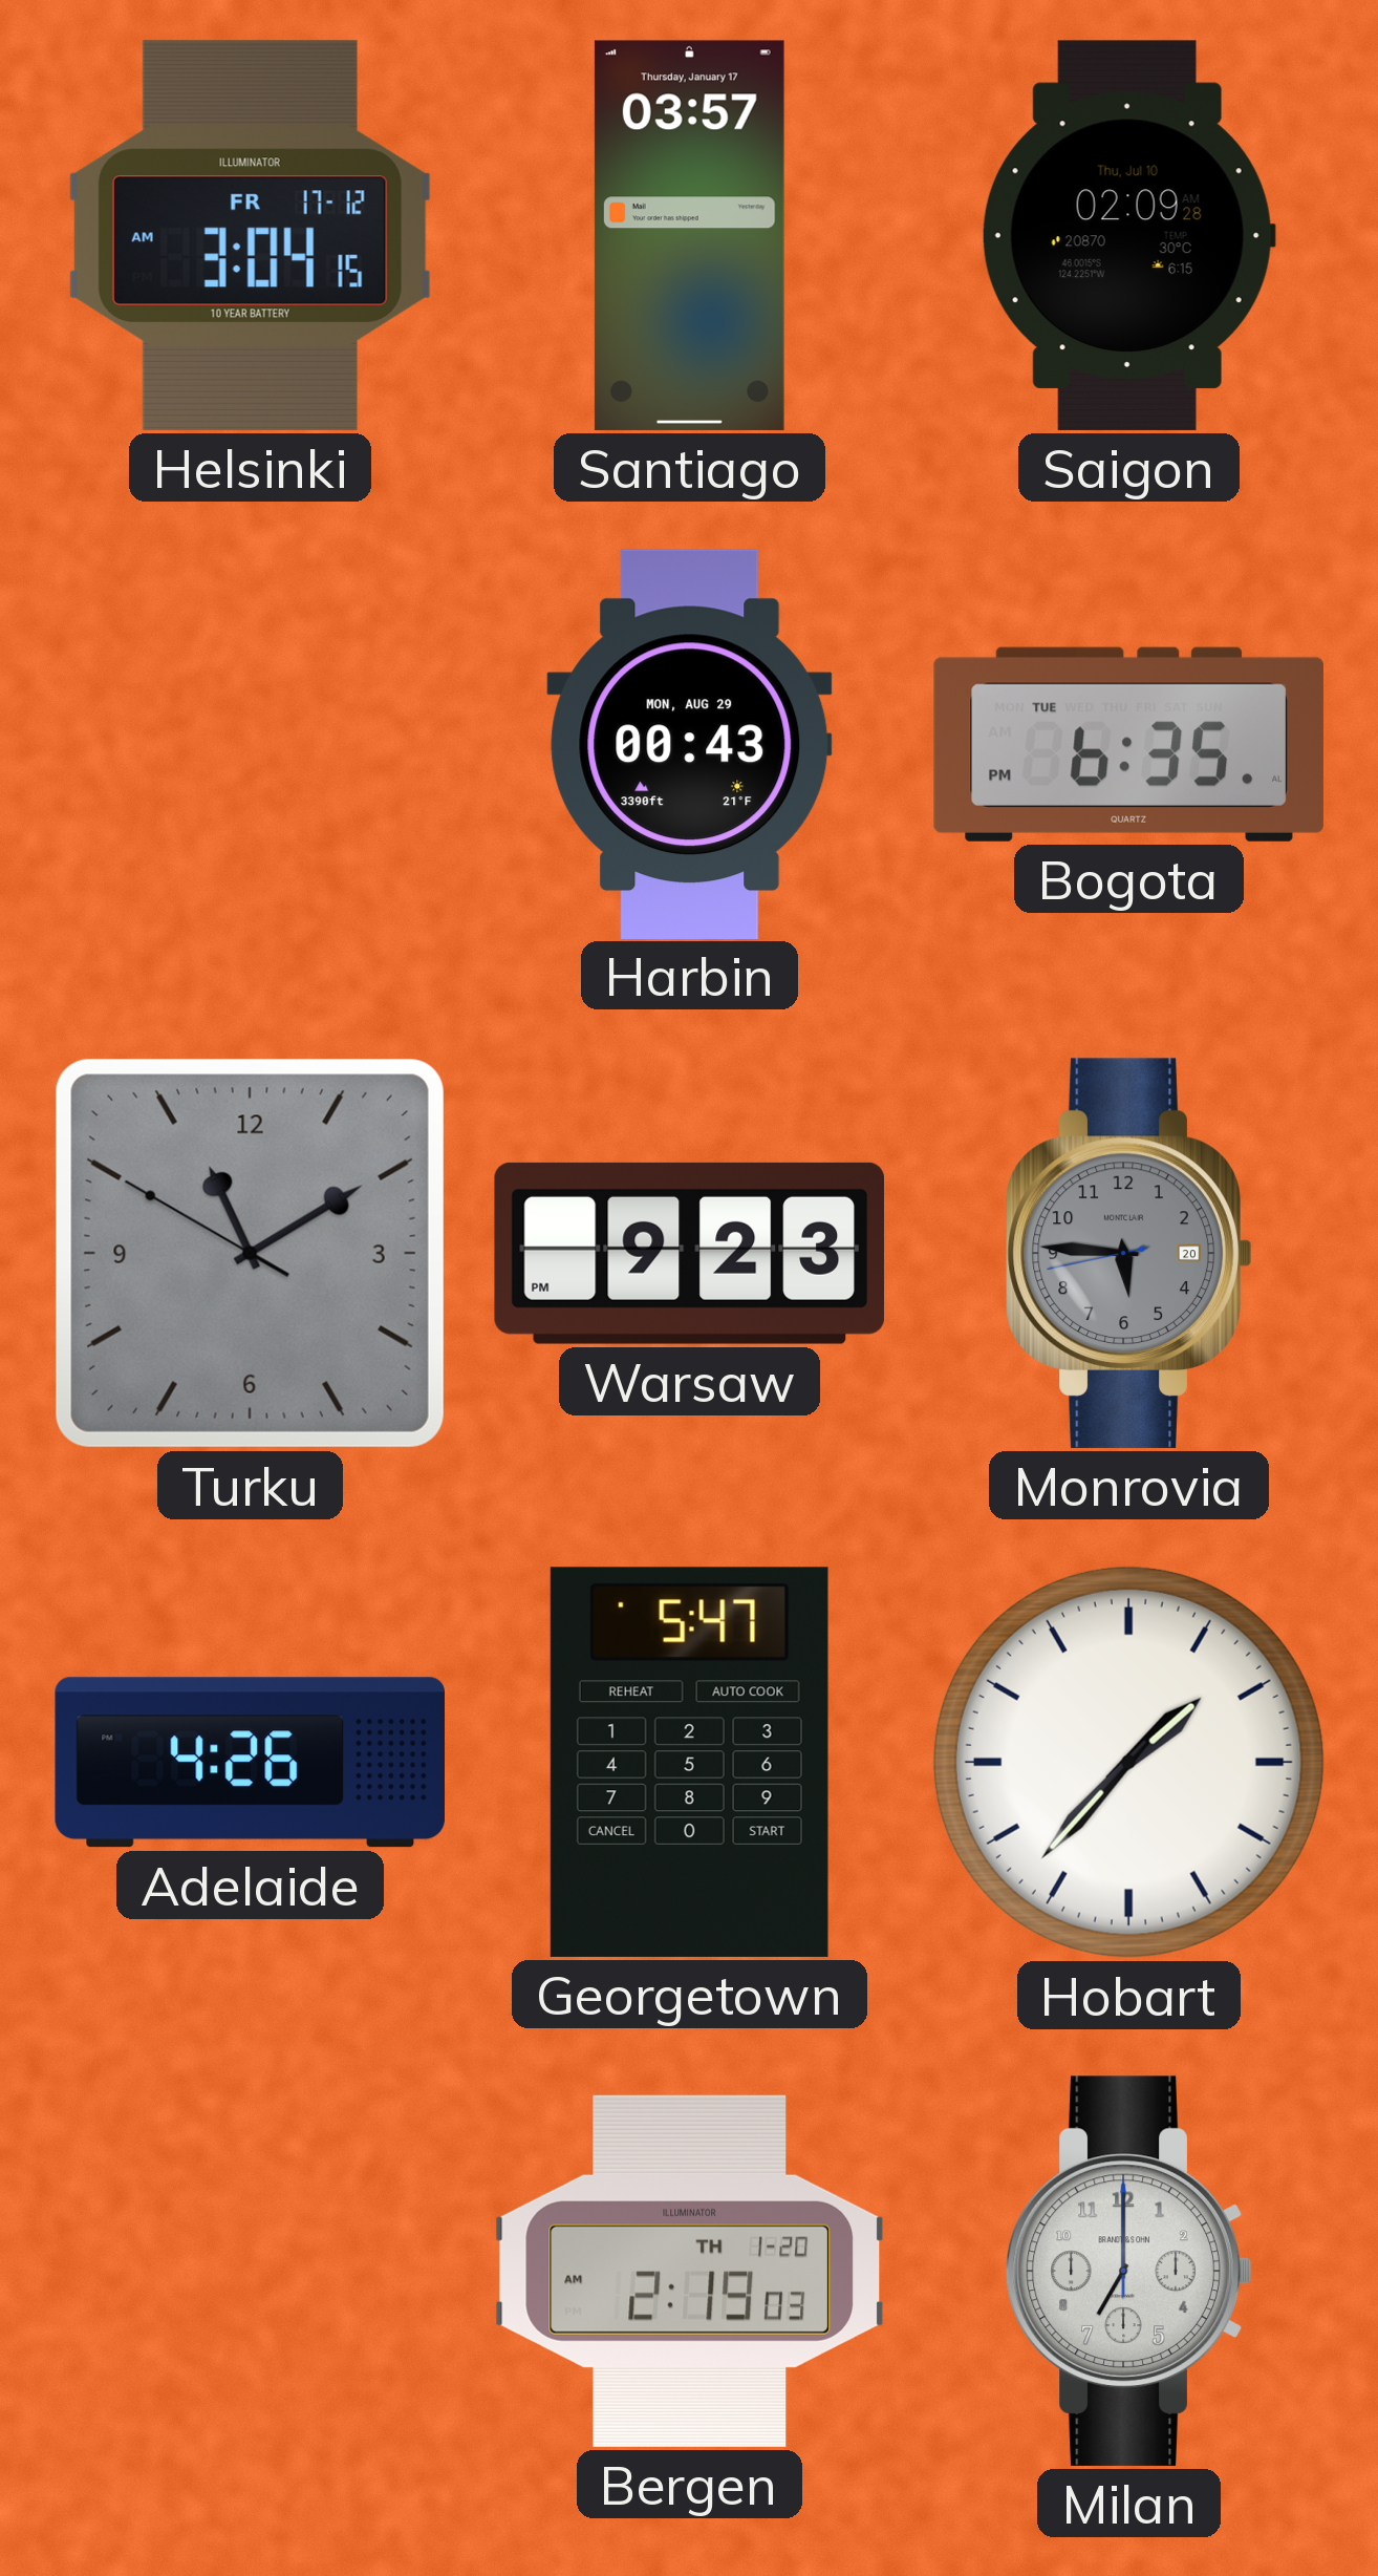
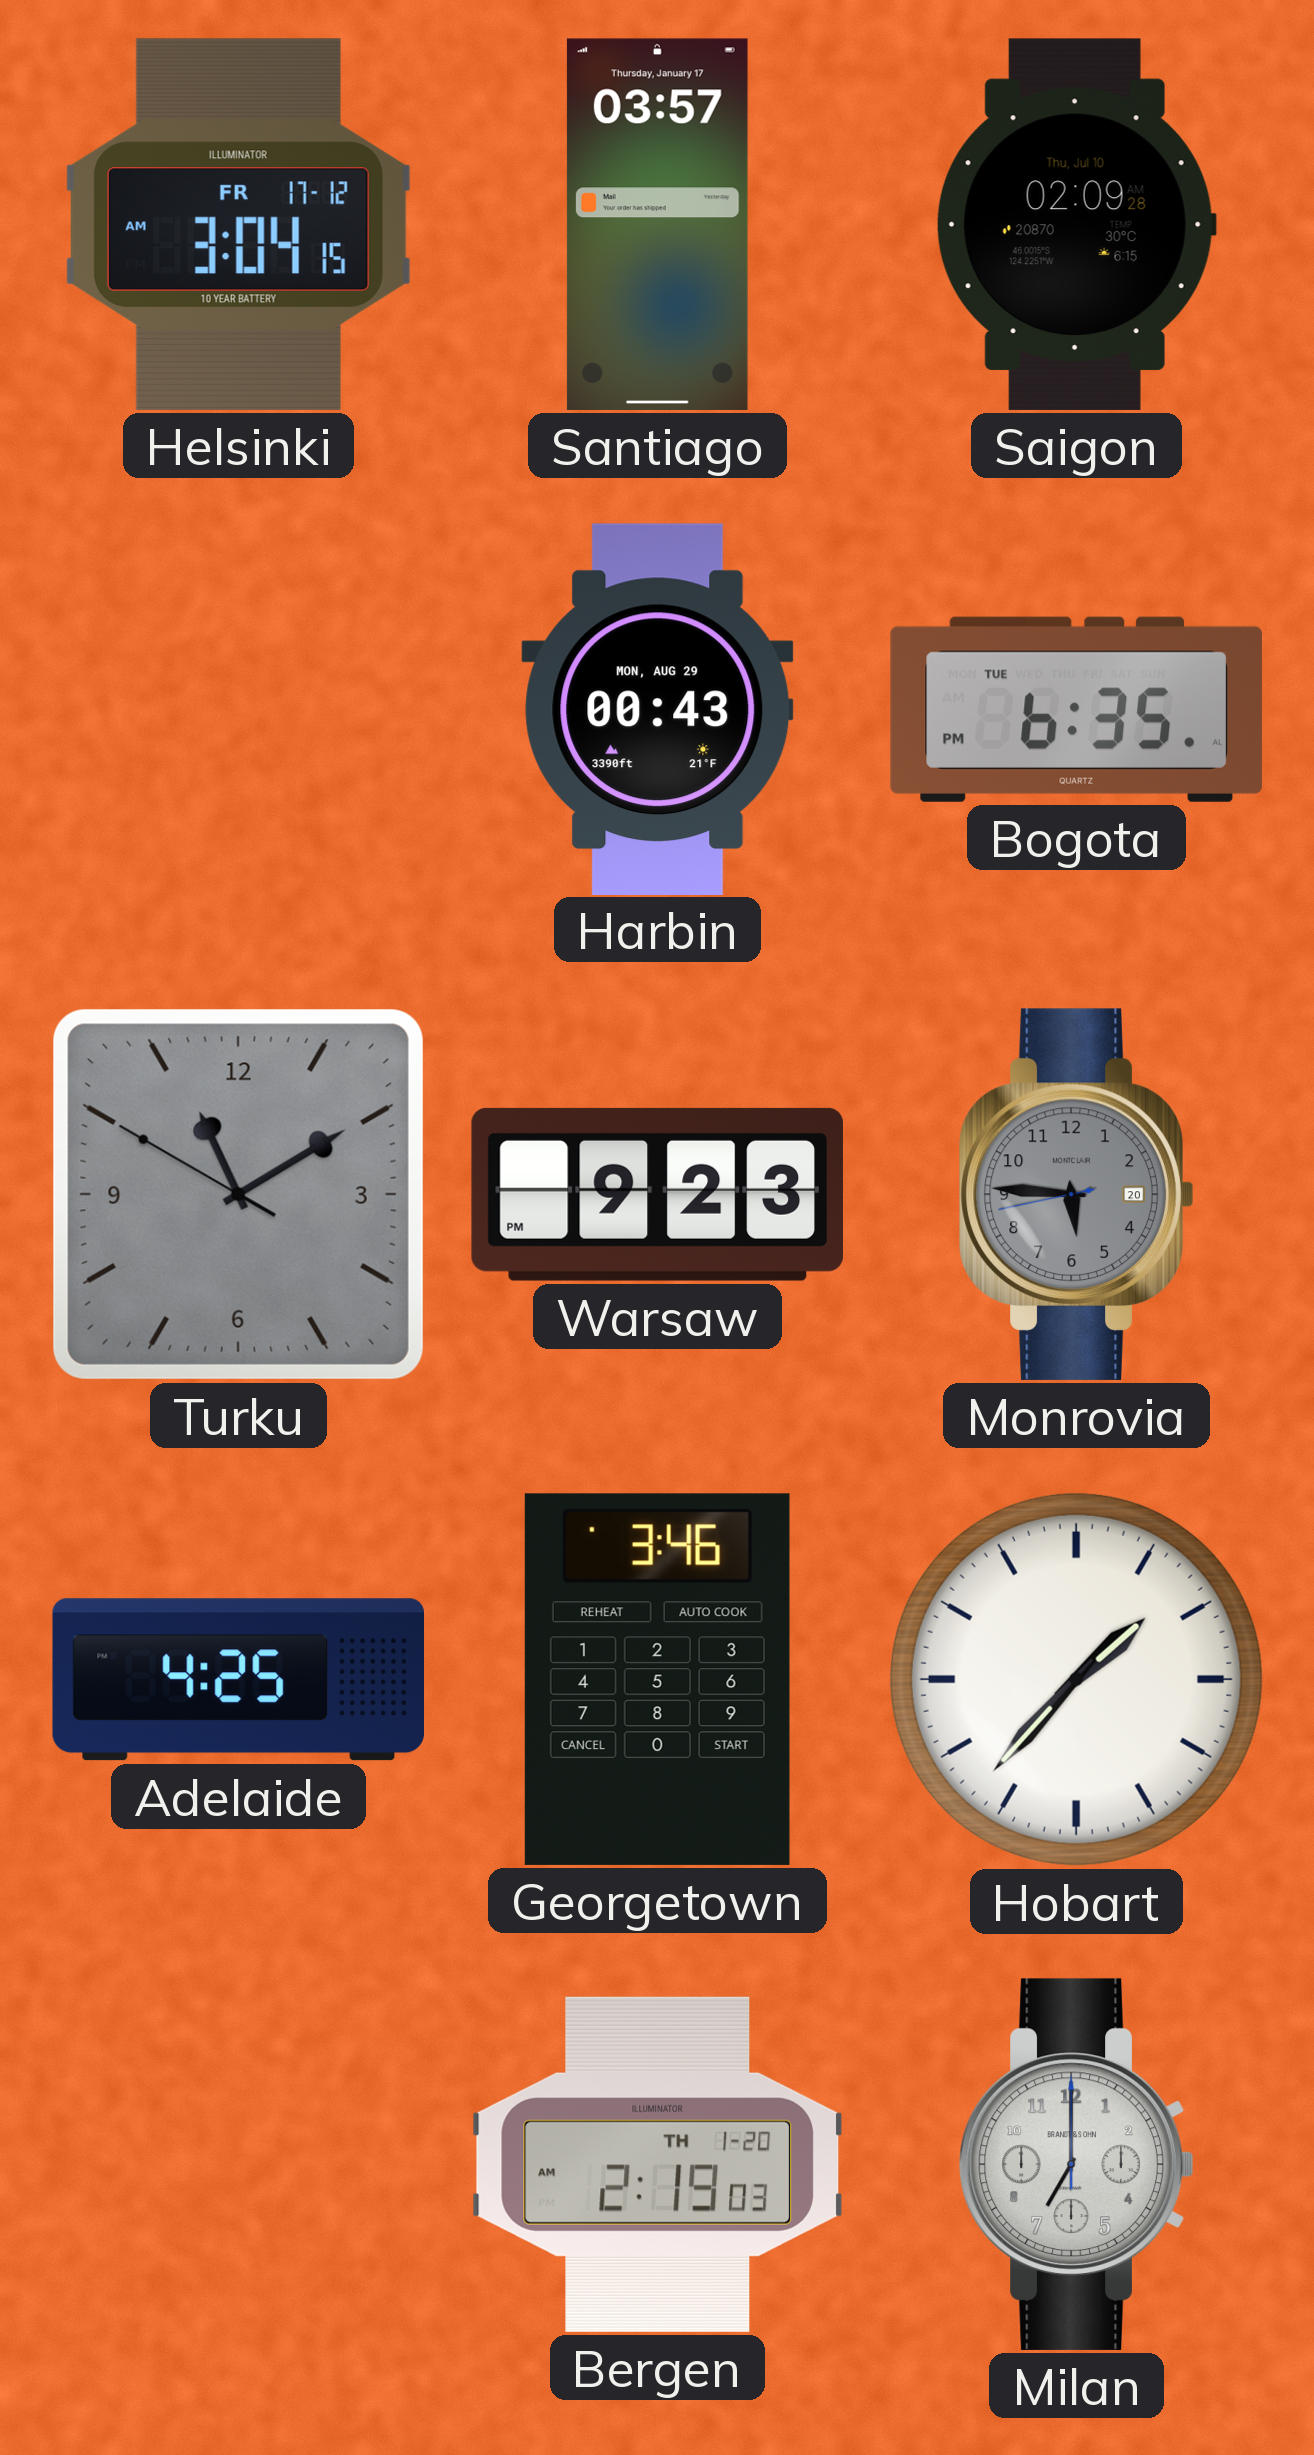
Adelaide: 4:26 -> 4:25 (238, 1680)
Georgetown: 5:47 -> 3:46 (657, 1679)
